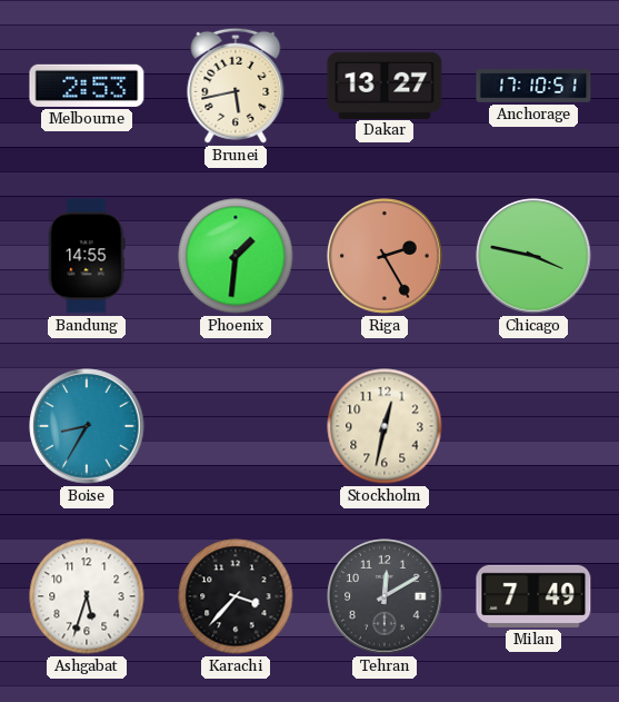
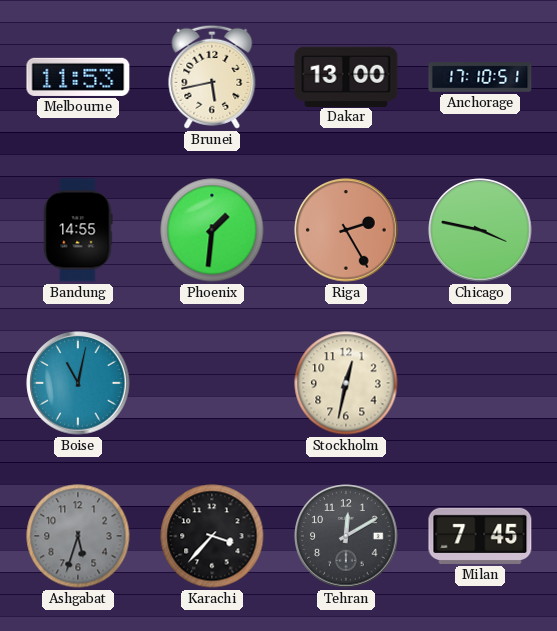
Melbourne: 2:53 -> 11:53 (78, 77)
Dakar: 13:27 -> 13:00 (346, 76)
Boise: 8:35 -> 11:02 (78, 383)
Ashgabat dial: white -> grey (78, 536)
Milan: 7:49 -> 7:45 (480, 536)
